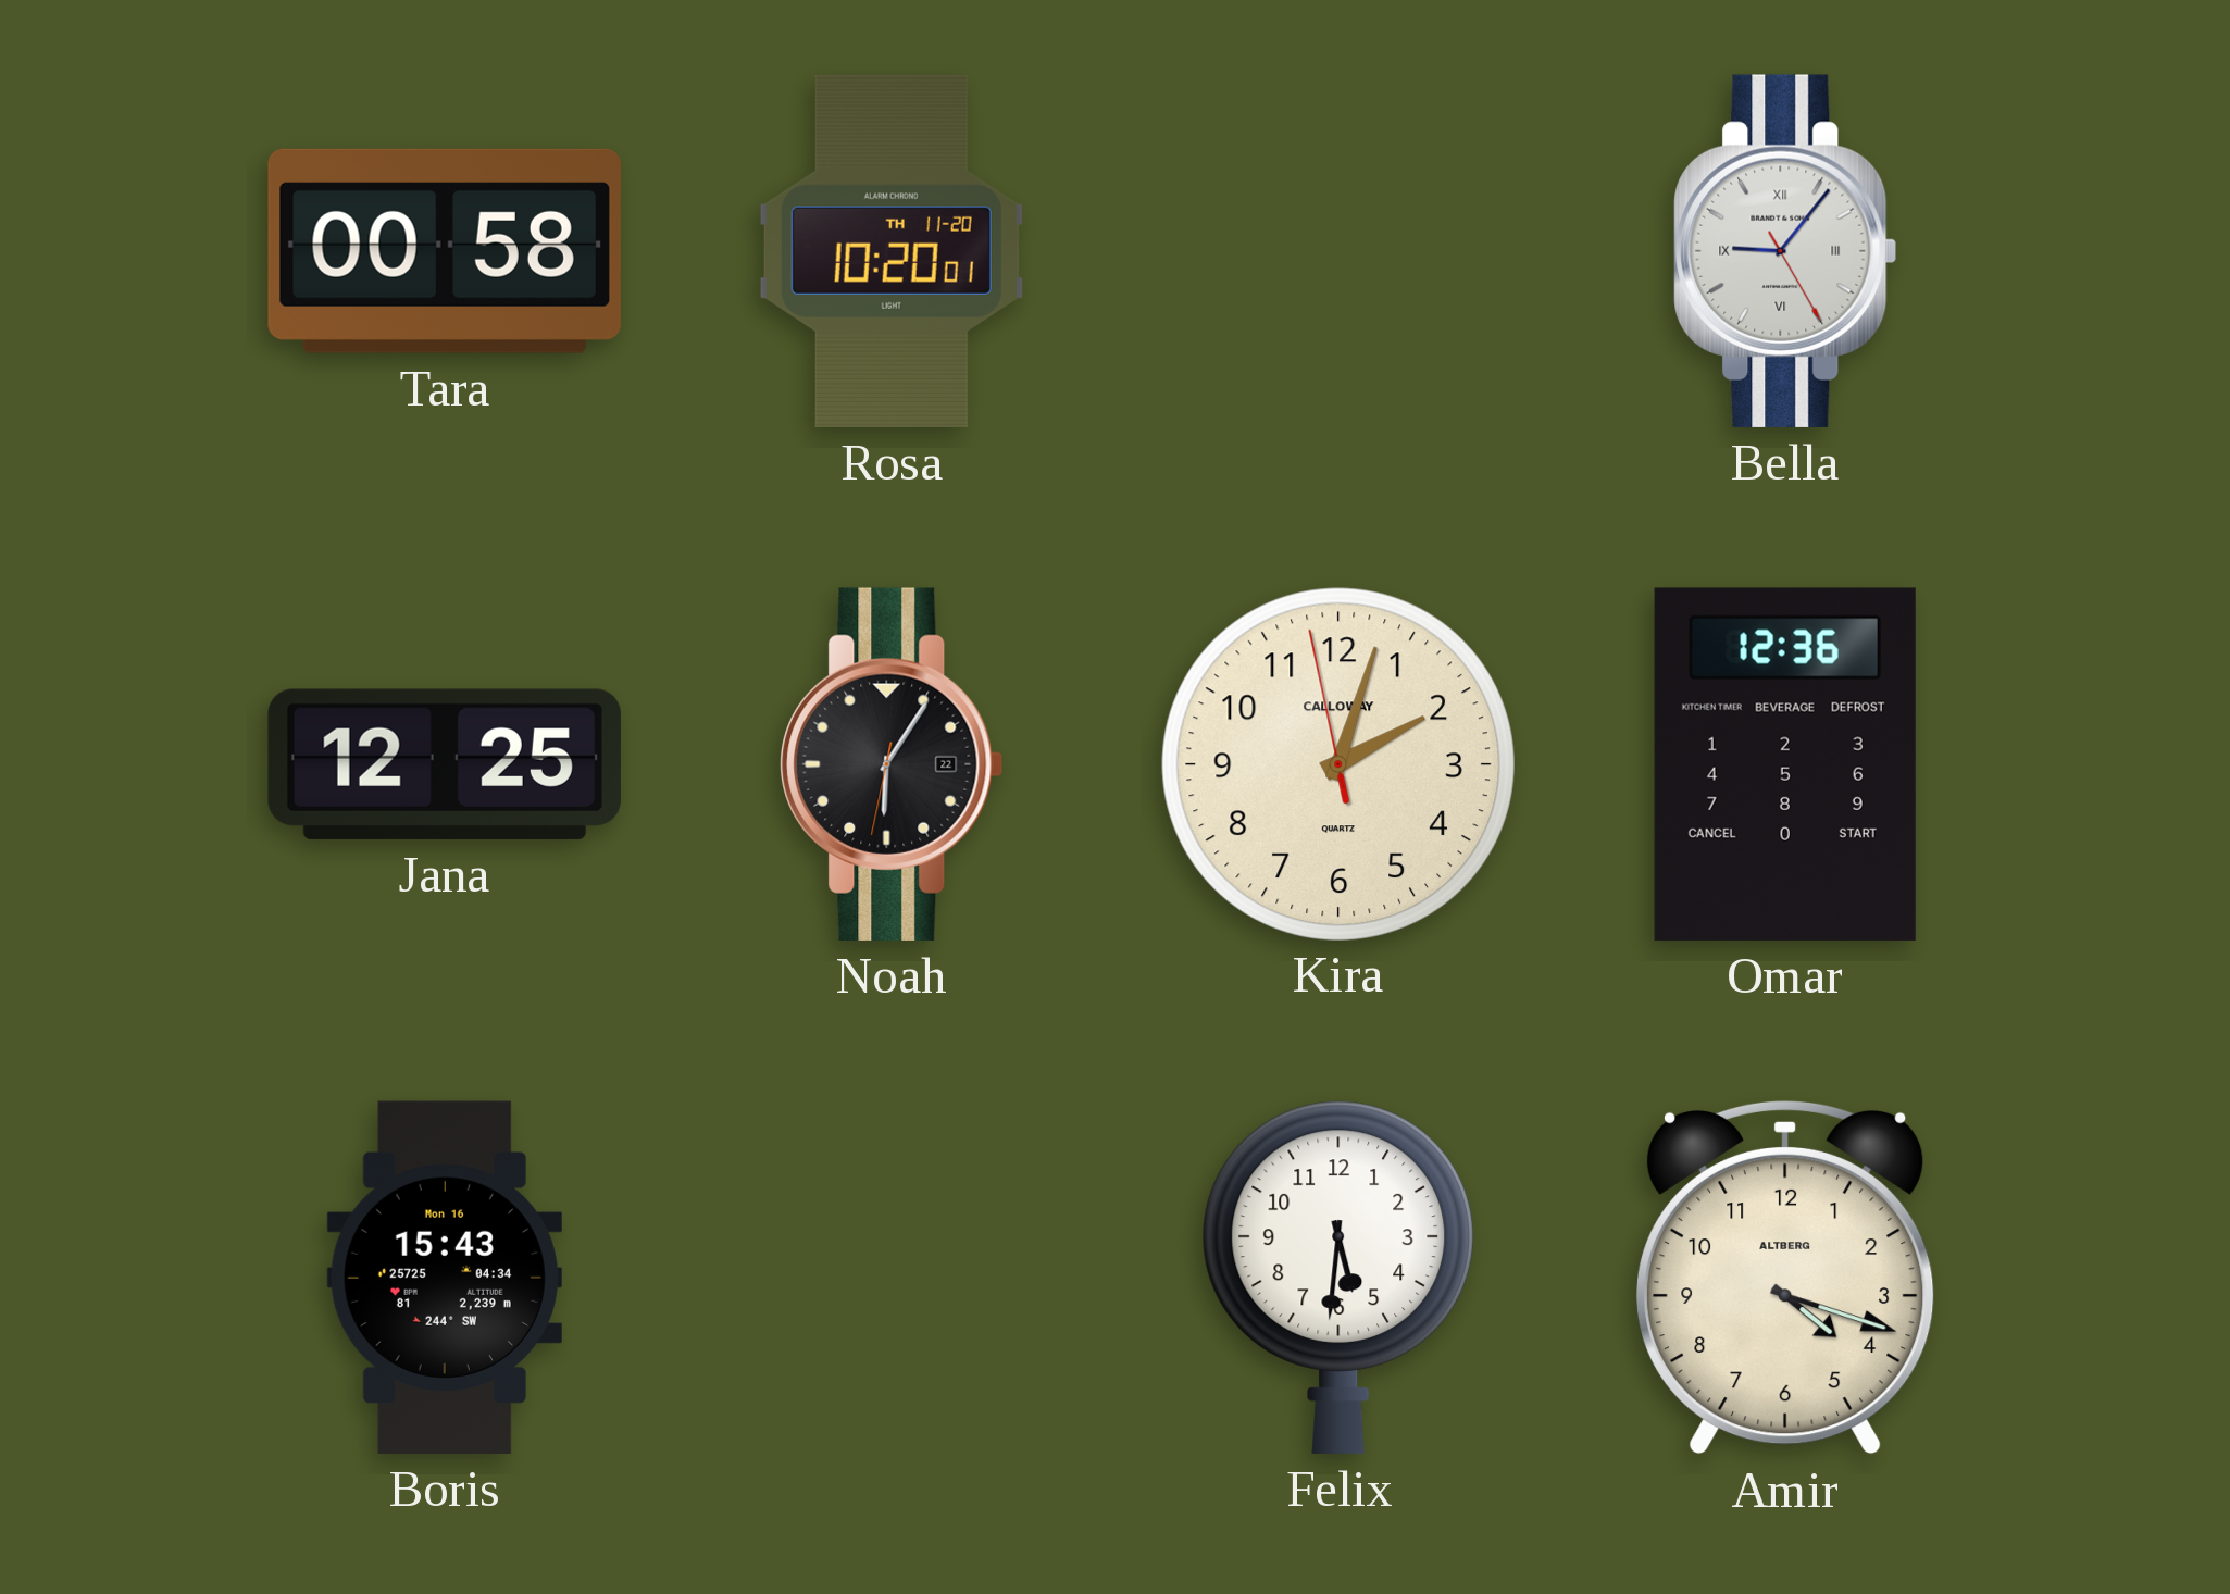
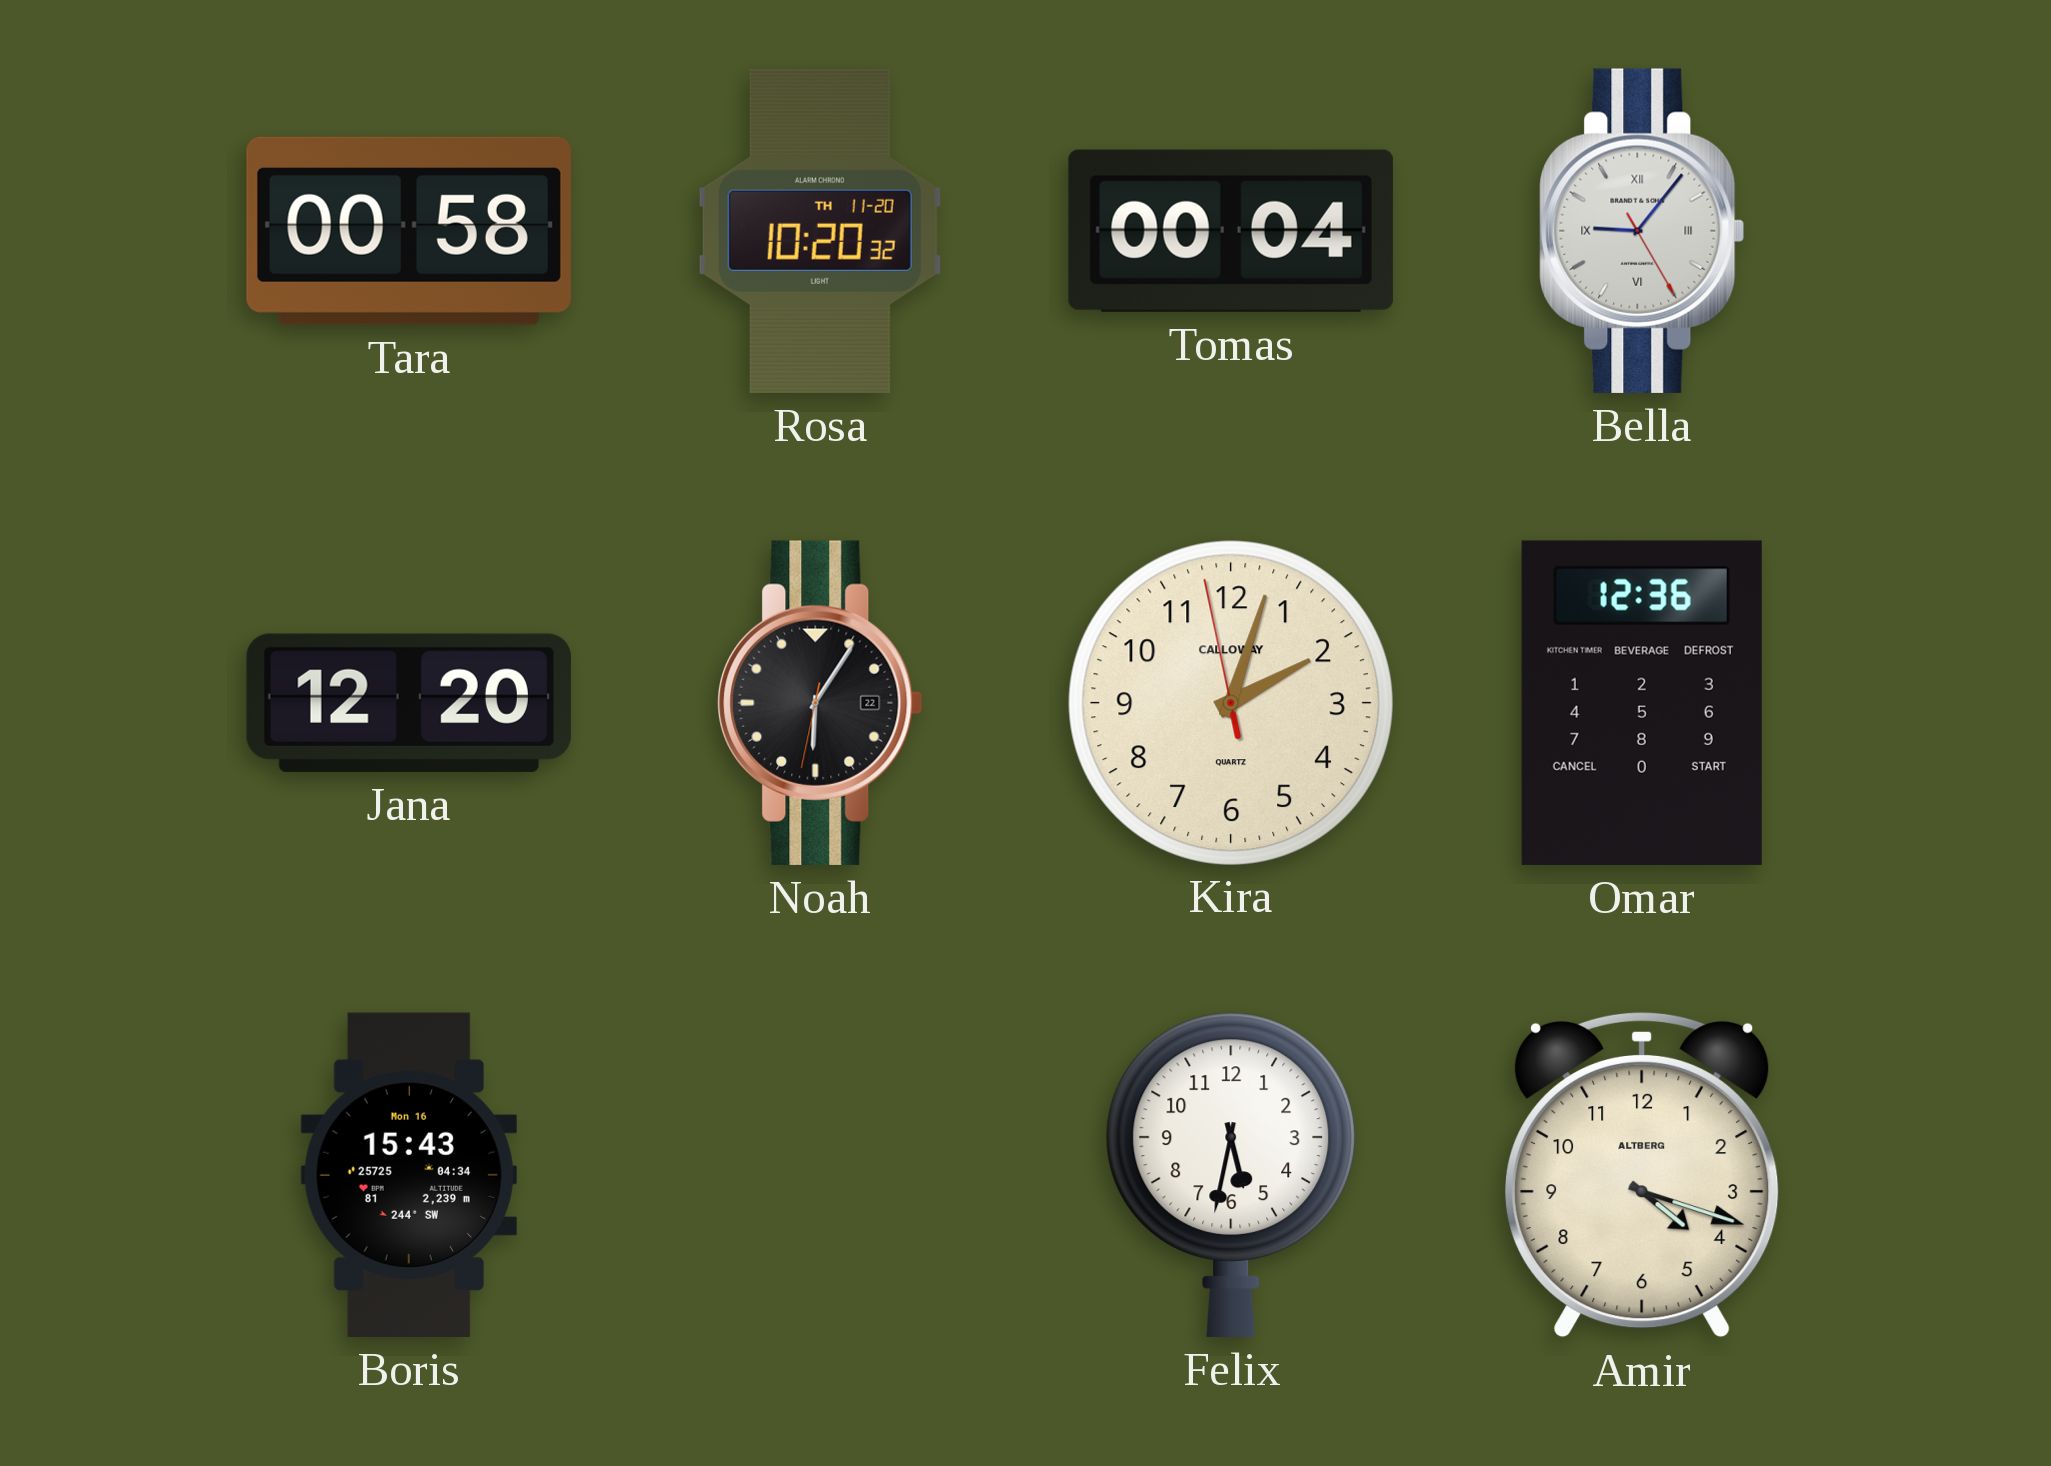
Rosa: 10:20:01 -> 10:20:32 (820, 231)
Tomas: none -> 00:04 (1231, 231)
Jana: 12:25 -> 12:20 (409, 703)
Felix: 5:31 -> 5:32 (1231, 1175)
